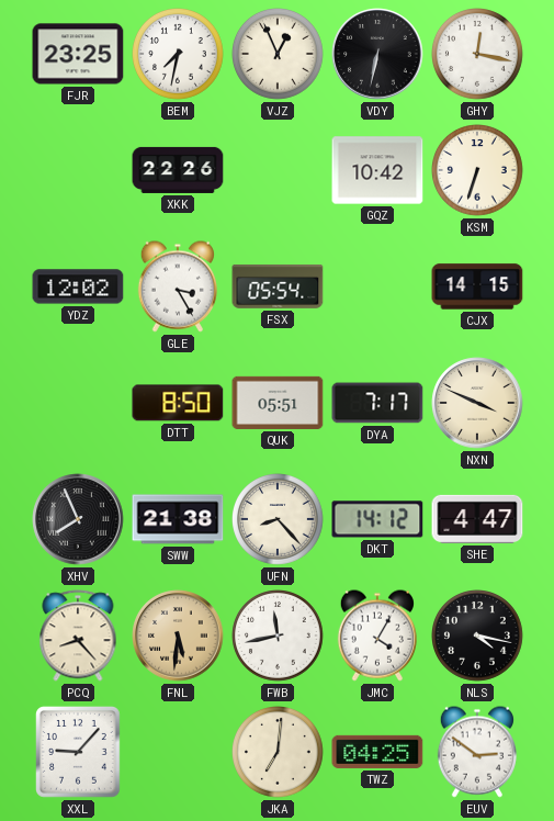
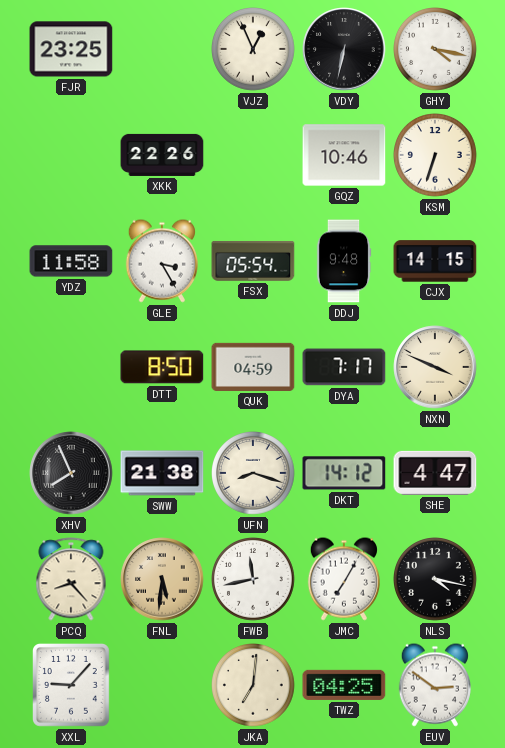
BEM: 7:32 -> none (179, 55)
GHY: 12:17 -> 4:17 (436, 50)
GQZ: 10:42 -> 10:46 (344, 155)
YDZ: 12:02 -> 11:58 (71, 261)
DDJ: none -> 9:48 (344, 261)
QUK: 05:51 -> 04:59 (253, 367)
UFN: 8:23 -> 8:18 (254, 474)
JMC: 4:05 -> 7:05 (343, 579)
